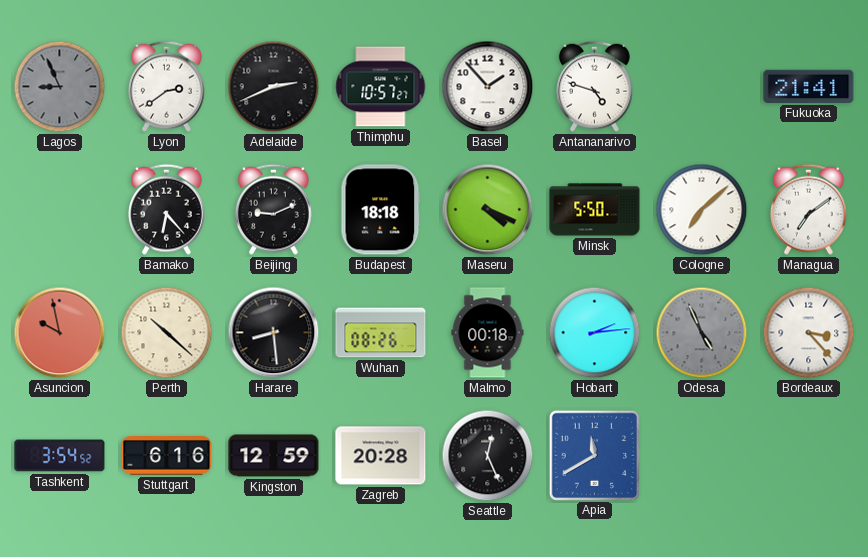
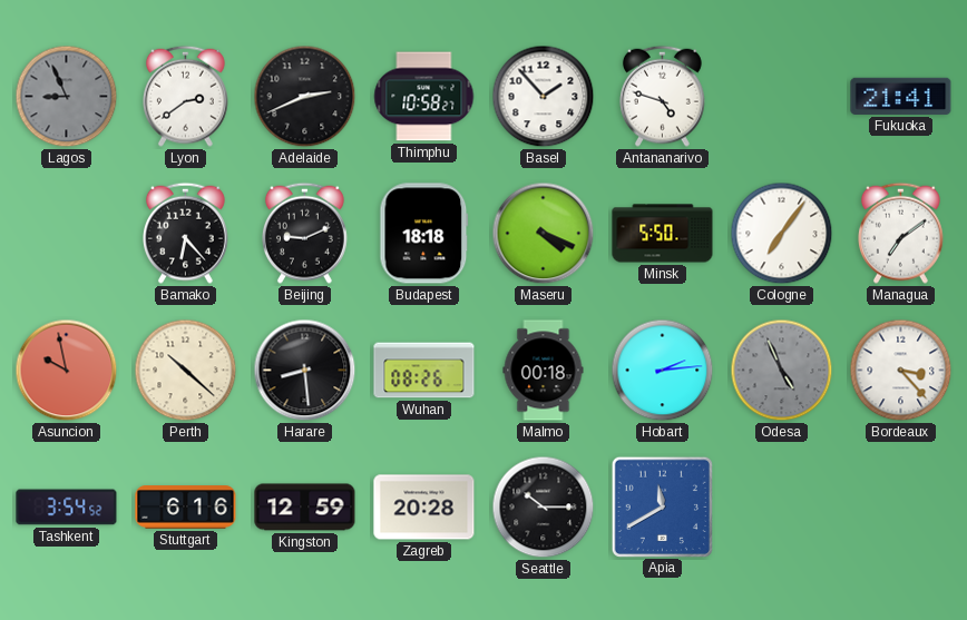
Thimphu: 10:57 -> 10:58 (424, 97)
Cologne: 7:08 -> 7:06 (782, 234)
Seattle: 12:26 -> 10:15 (544, 508)
